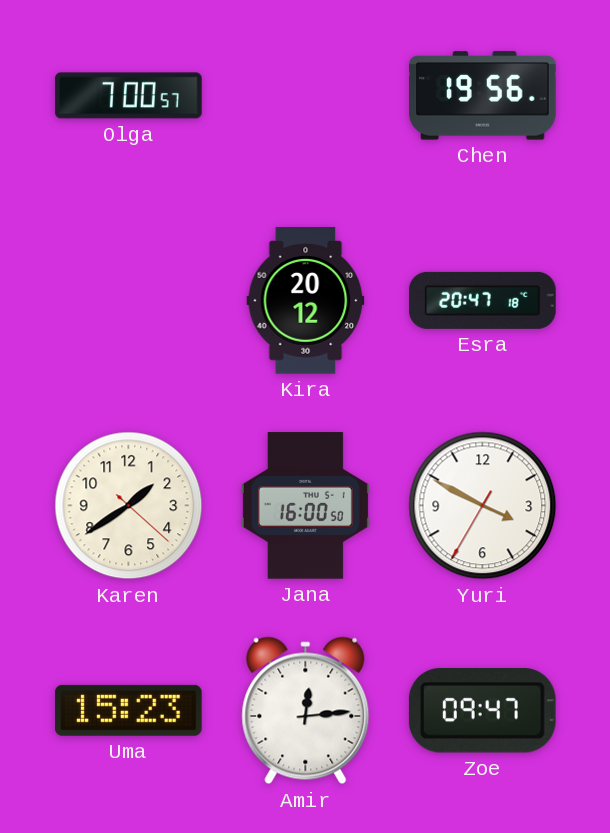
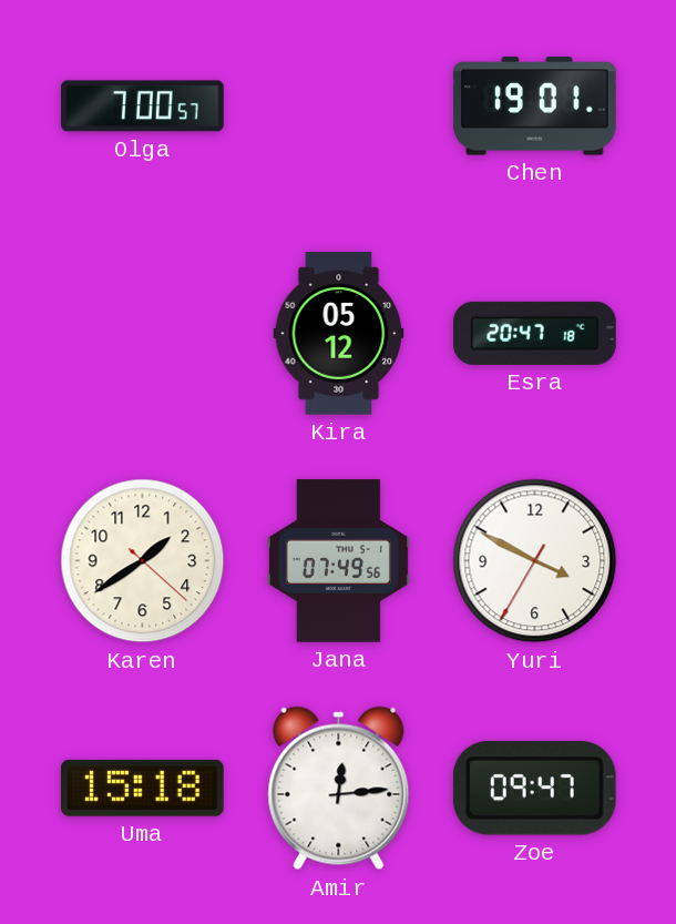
Chen: 19:56 -> 19:01 (535, 106)
Kira: 20:12 -> 05:12 (339, 334)
Jana: 16:00 -> 07:49 (338, 561)
Uma: 15:23 -> 15:18 (143, 788)
